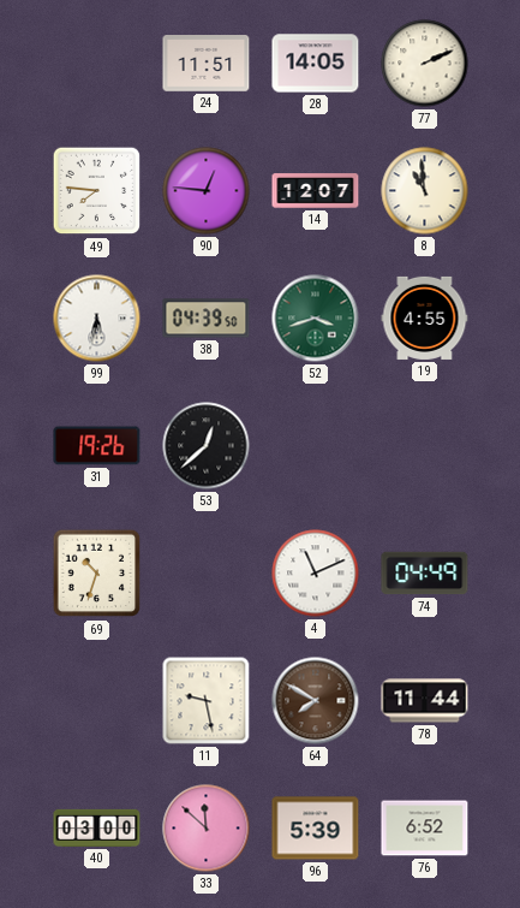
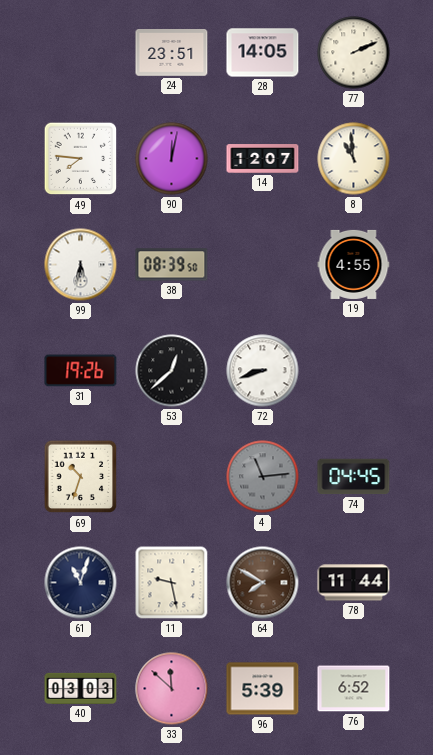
24: 11:51 -> 23:51 (172, 53)
90: 12:46 -> 12:02 (172, 159)
38: 04:39 -> 08:39 (172, 265)
52: 3:42 -> none (316, 319)
72: none -> 8:42 (263, 371)
4: 11:11 -> 11:14 (263, 477)
4 dial: white -> grey (263, 477)
74: 04:49 -> 04:45 (354, 477)
61: none -> 11:03 (81, 583)
40: 03:00 -> 03:03 (81, 688)
